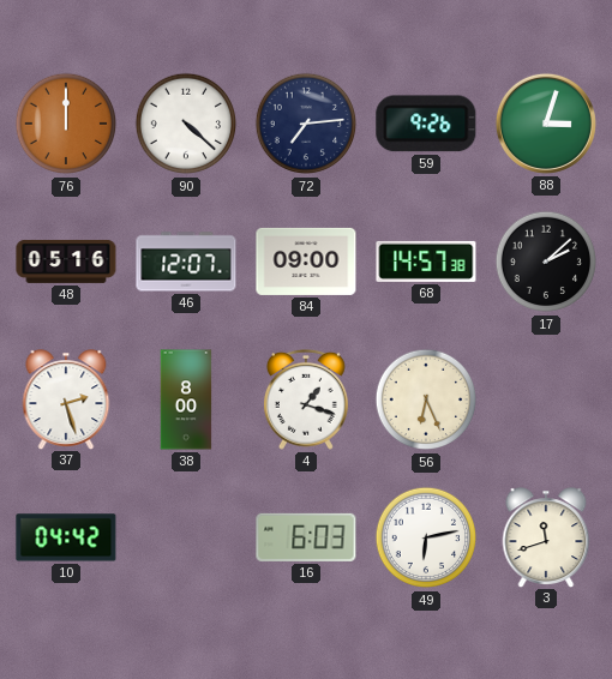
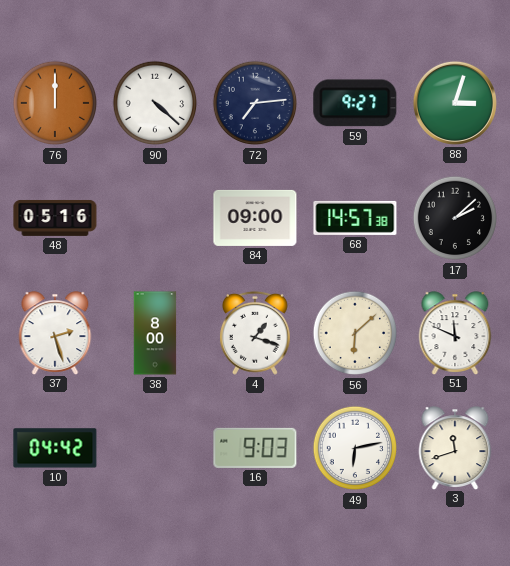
59: 9:26 -> 9:27 (355, 103)
46: 12:07 -> none (186, 262)
56: 6:26 -> 6:08 (355, 333)
51: none -> 11:49 (455, 333)
16: 6:03 -> 9:03 (255, 448)
